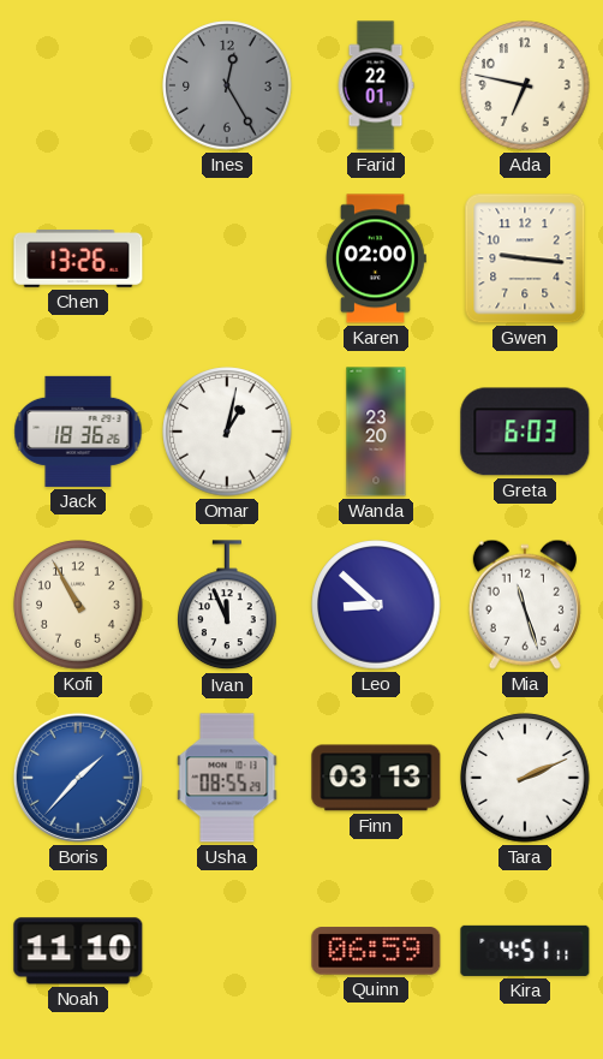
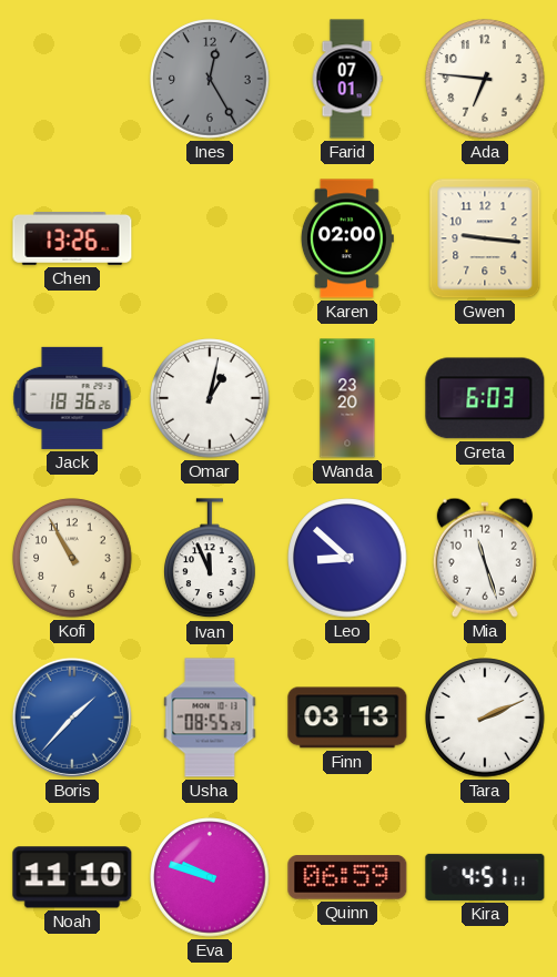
Farid: 22:01 -> 07:01 (347, 79)
Ada: 6:47 -> 6:46 (485, 79)
Eva: none -> 9:48 (210, 877)
